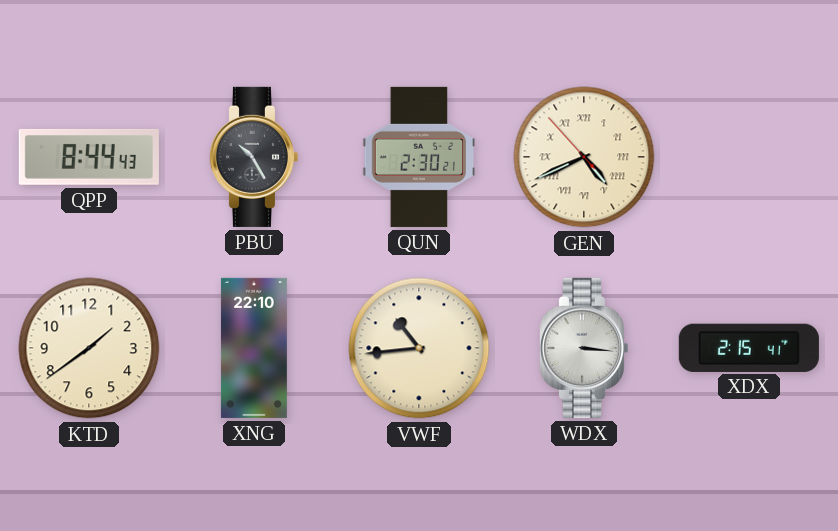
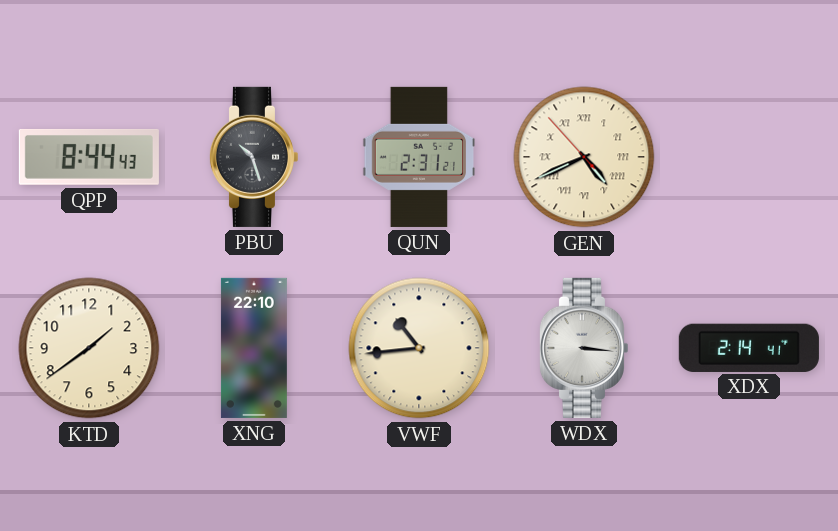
PBU: 10:25 -> 10:27 (253, 157)
QUN: 2:30 -> 2:31 (419, 157)
XDX: 2:15 -> 2:14 (749, 347)
